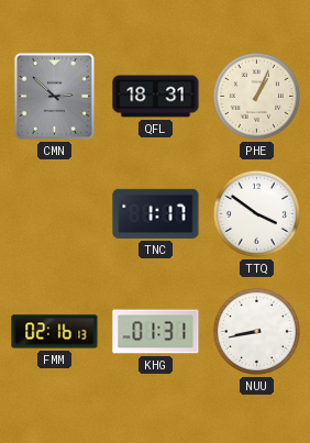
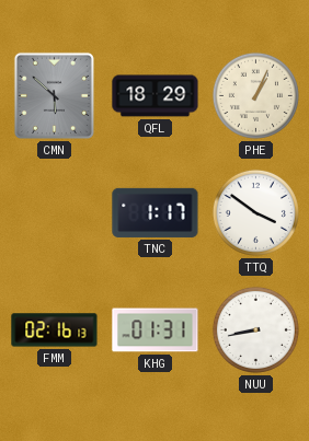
CMN: 2:52 -> 5:52 (54, 95)
QFL: 18:31 -> 18:29 (156, 96)
